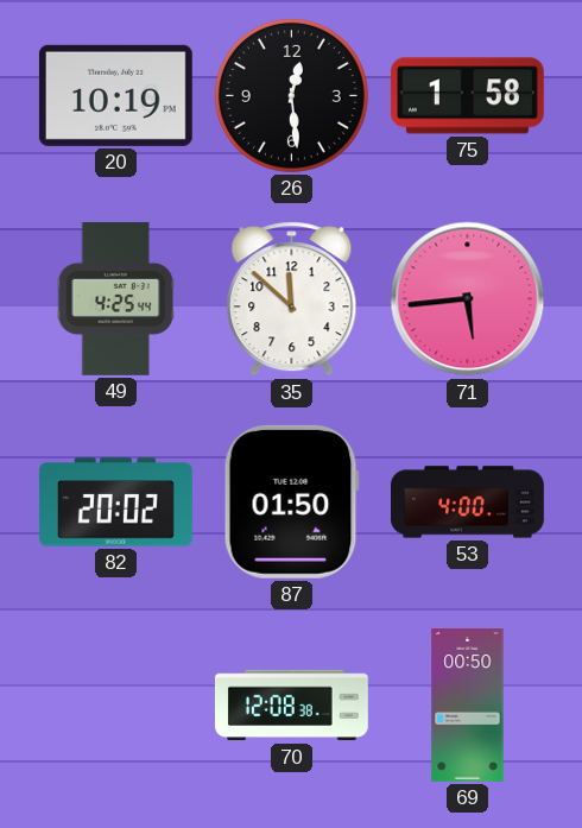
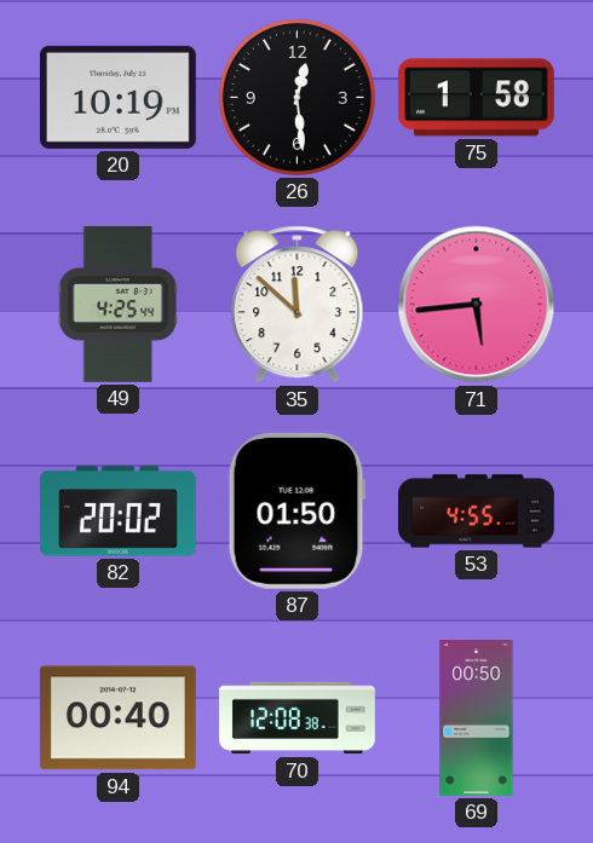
53: 4:00 -> 4:55 (477, 512)
94: none -> 00:40 (117, 718)
